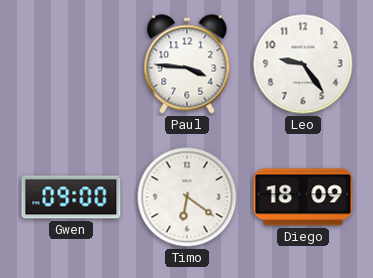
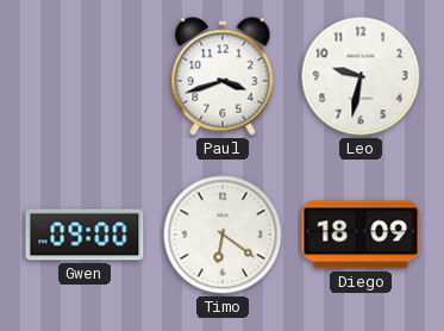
Paul: 3:46 -> 3:42 (223, 76)
Leo: 9:24 -> 9:32 (361, 76)
